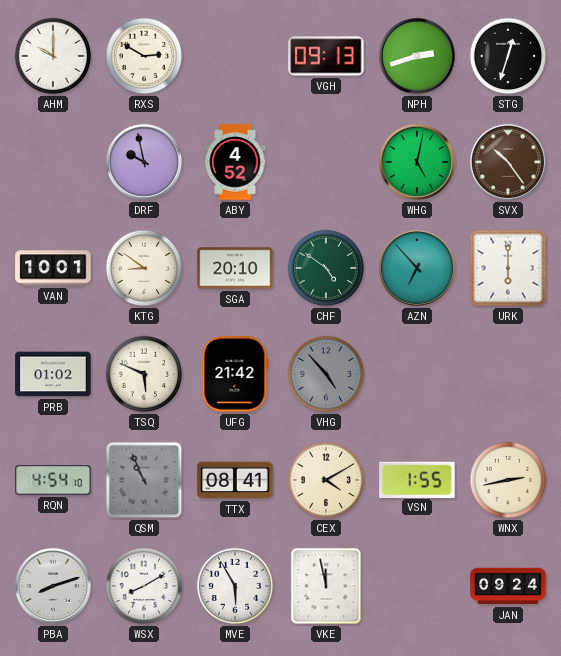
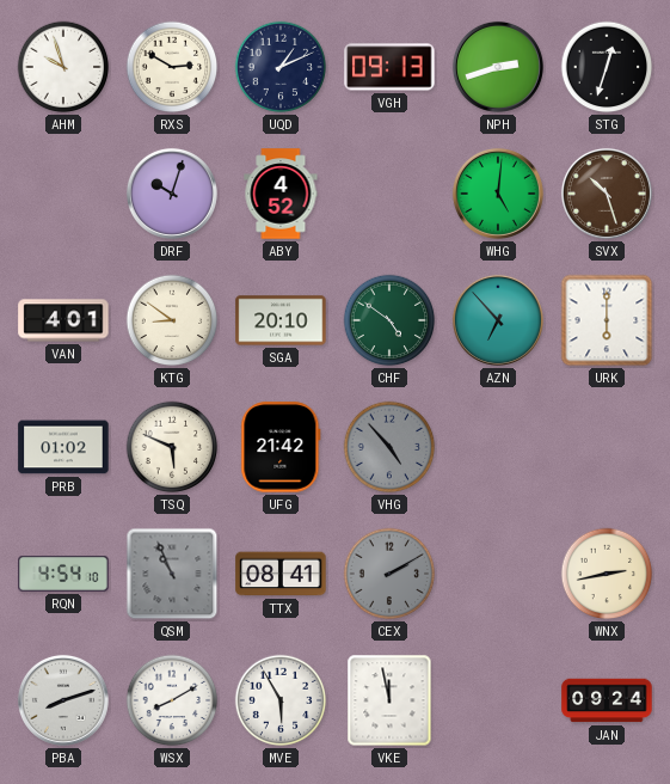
AHM: 10:00 -> 9:57 (63, 67)
UQD: none -> 1:11 (281, 67)
DRF: 9:58 -> 10:03 (172, 194)
WHG: 5:02 -> 5:01 (498, 194)
SVX: 10:24 -> 10:27 (607, 194)
VAN: 10:01 -> 4:01 (63, 320)
CEX: 4:10 -> 2:10 (389, 574)
CEX dial: cream -> grey (389, 574)
VSN: 1:55 -> none (417, 479)
